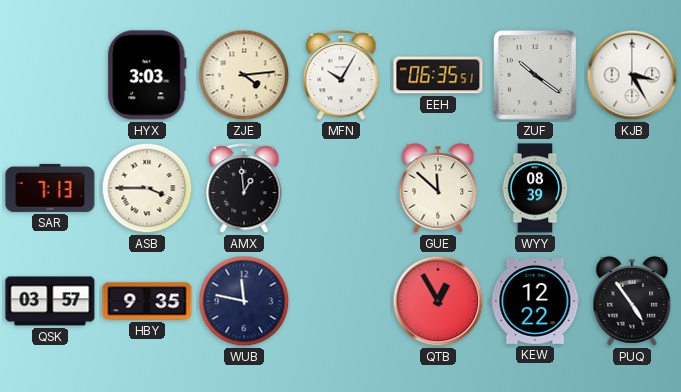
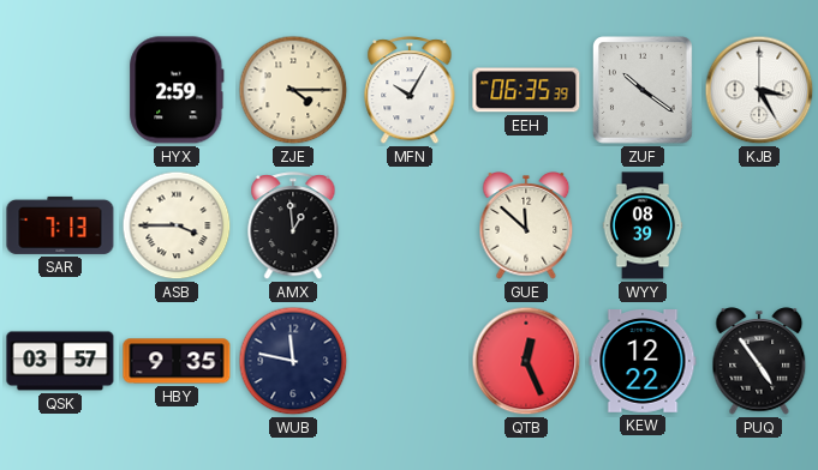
HYX: 3:03 -> 2:59 (177, 90)
ZJE: 4:14 -> 4:15 (293, 90)
EEH: 06:35:51 -> 06:35:39 (526, 90)
QTB: 12:55 -> 12:26 (526, 361)
